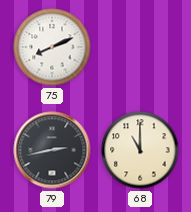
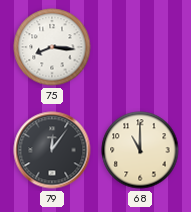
75: 8:11 -> 8:16 (52, 47)
79: 2:43 -> 12:06 (52, 150)
